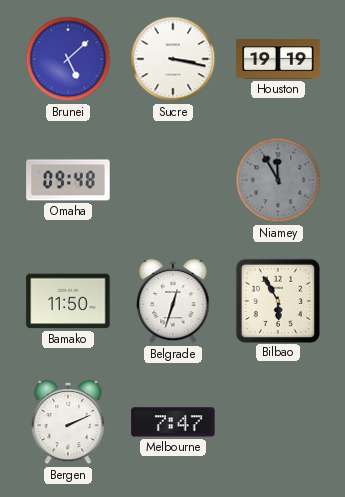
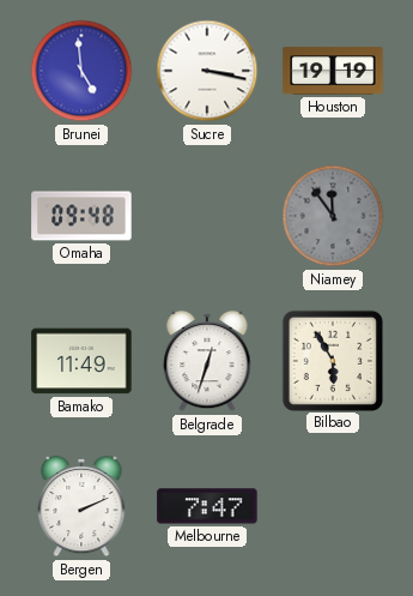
Brunei: 5:08 -> 4:59 (81, 71)
Niamey: 11:55 -> 11:54 (333, 216)
Bamako: 11:50 -> 11:49 (81, 361)
